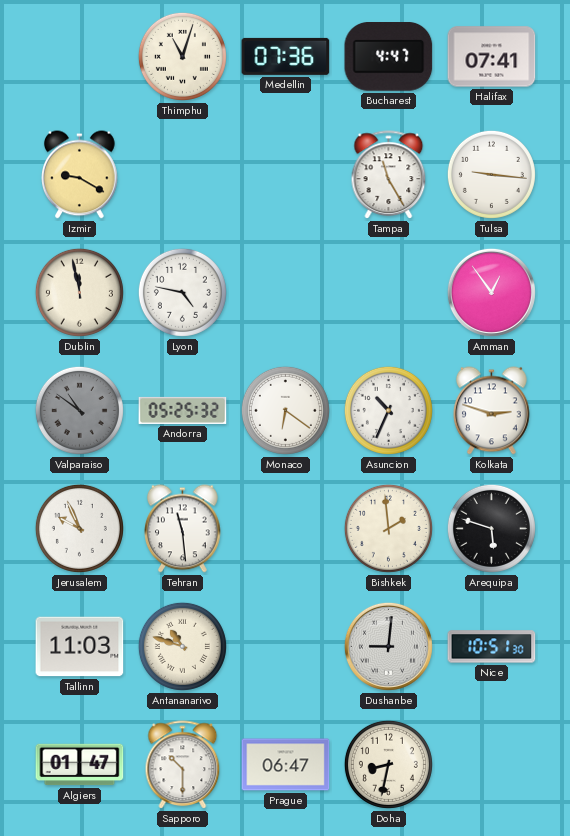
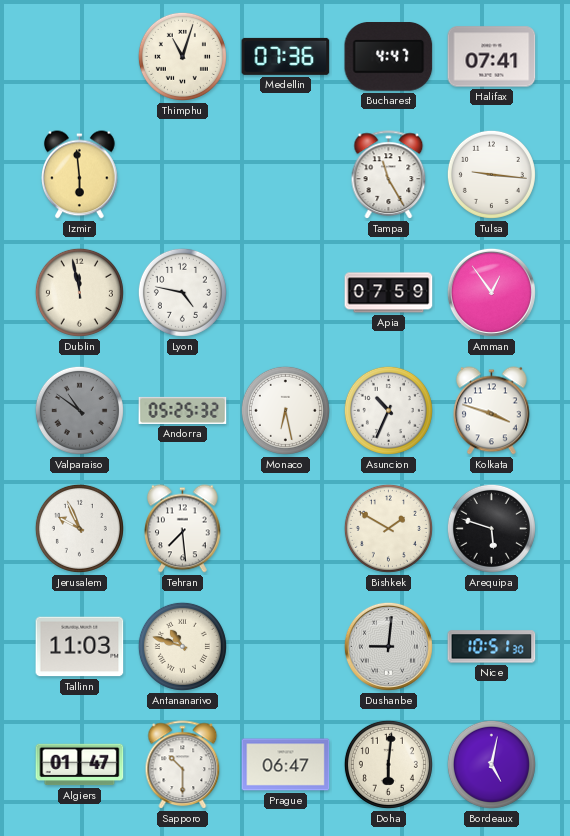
Izmir: 9:20 -> 5:59 (80, 175)
Apia: none -> 07:59 (389, 293)
Monaco: 6:21 -> 6:28 (285, 410)
Kolkata: 2:48 -> 3:48 (492, 411)
Tehran: 11:29 -> 7:29 (183, 529)
Bishkek: 1:59 -> 1:50 (388, 528)
Doha: 8:32 -> 6:01 (388, 764)
Bordeaux: none -> 5:02 (491, 764)
